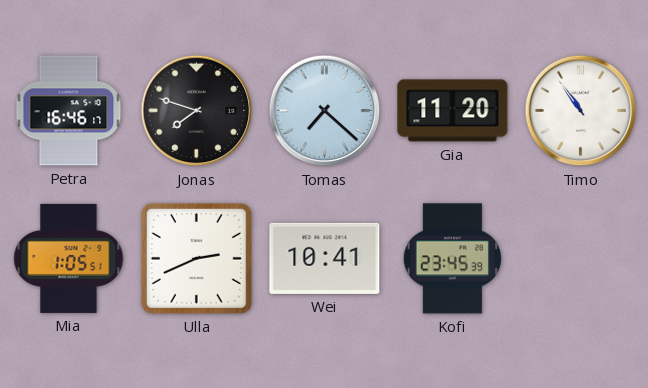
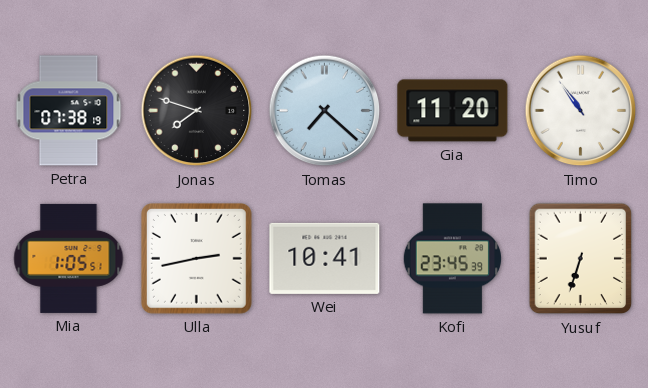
Petra: 16:46 -> 07:38 (69, 111)
Ulla: 2:41 -> 2:43 (196, 258)
Yusuf: none -> 6:33 (581, 259)
